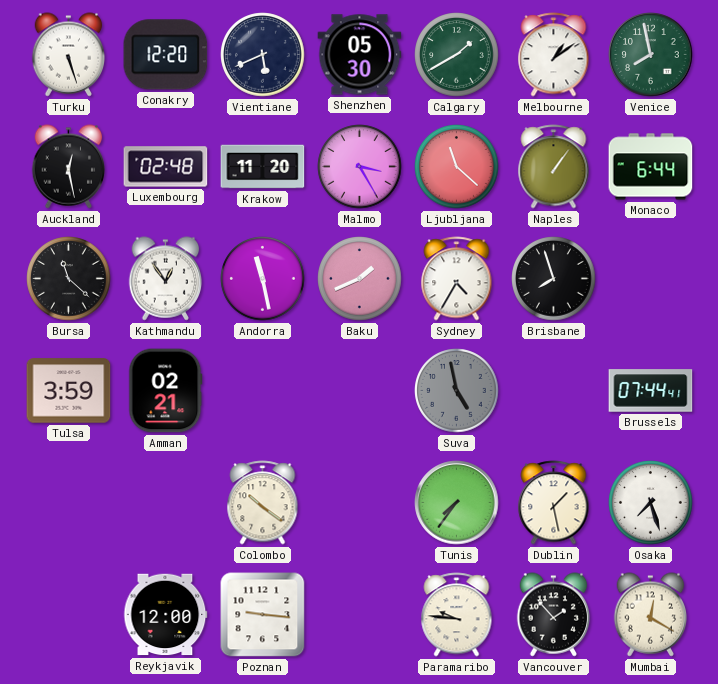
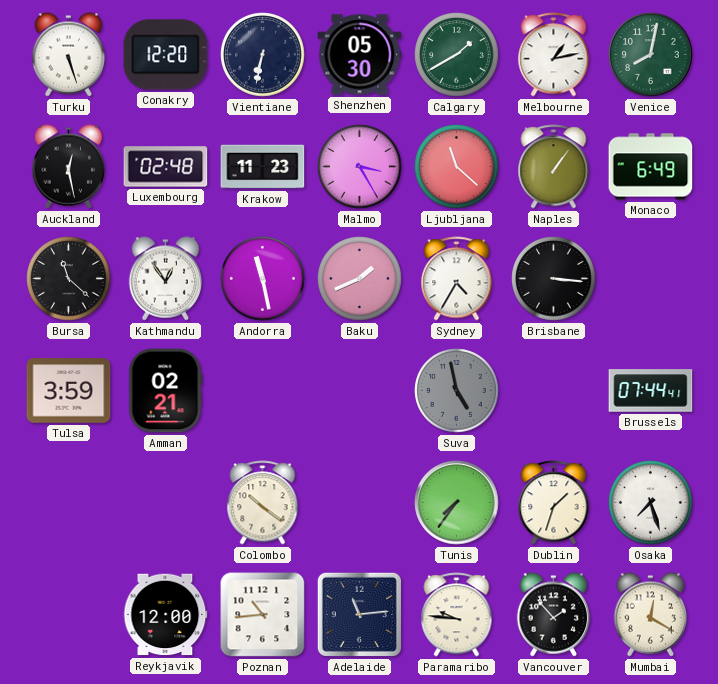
Vientiane: 5:41 -> 6:32 (263, 55)
Melbourne: 1:09 -> 1:13 (554, 55)
Venice: 7:58 -> 8:02 (651, 55)
Krakow: 11:20 -> 11:23 (263, 167)
Monaco: 6:44 -> 6:49 (651, 167)
Brisbane: 7:57 -> 3:16 (554, 279)
Dublin: 1:28 -> 1:33 (554, 503)
Poznan: 9:16 -> 10:44 (263, 615)
Adelaide: none -> 11:14 (359, 614)
